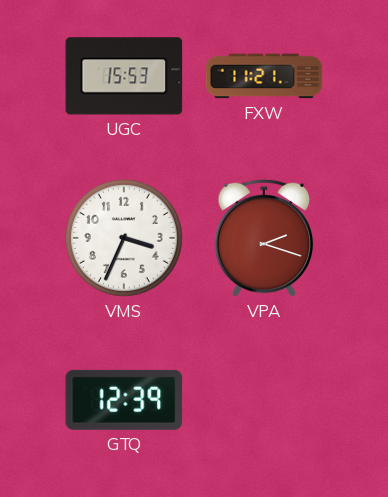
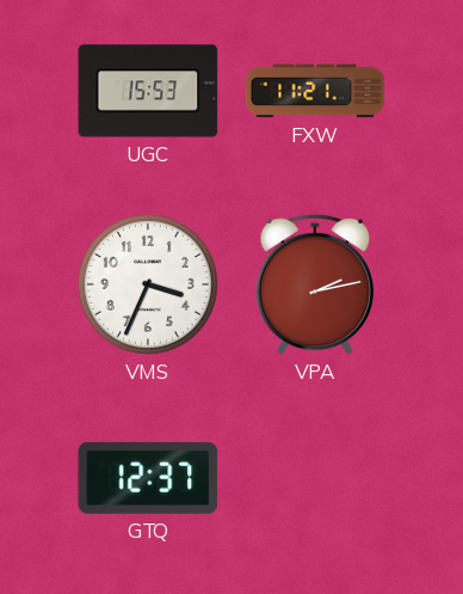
VPA: 2:18 -> 2:13 (315, 284)
GTQ: 12:39 -> 12:37 (148, 478)
